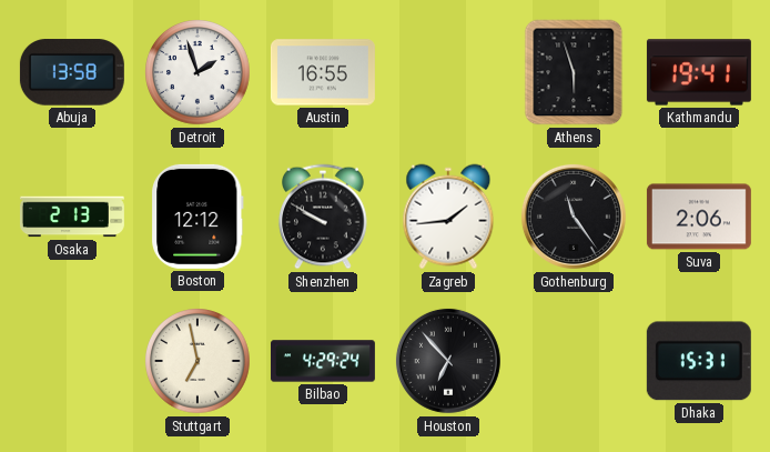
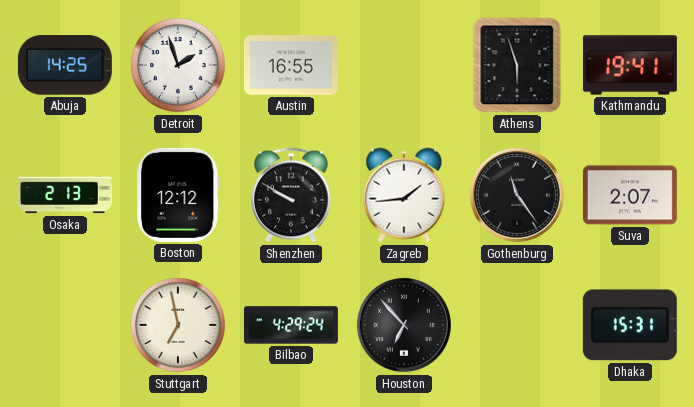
Abuja: 13:58 -> 14:25 (65, 65)
Suva: 2:06 -> 2:07 (630, 195)
